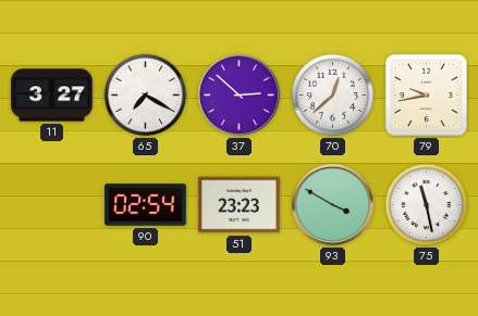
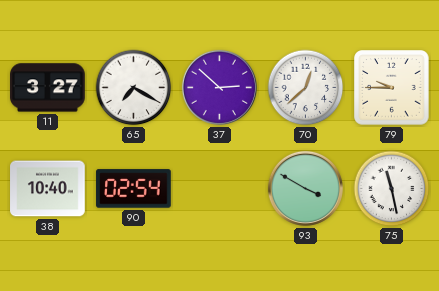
79: 9:43 -> 9:45 (392, 88)
38: none -> 10:40 (48, 189)
51: 23:23 -> none (240, 205)
